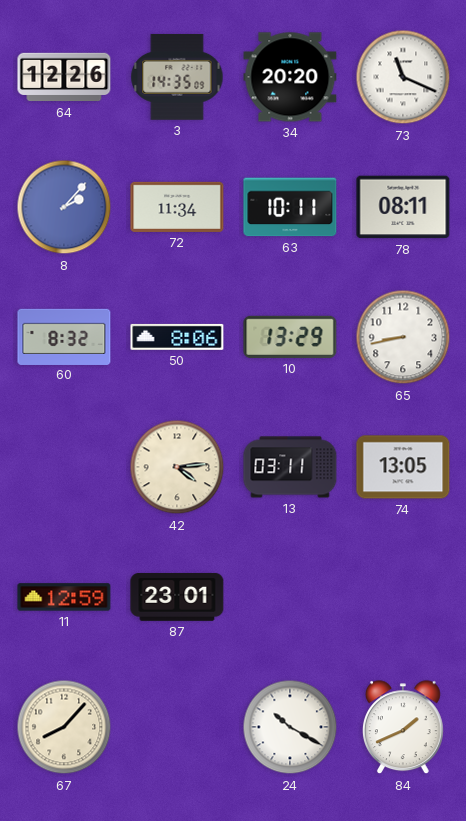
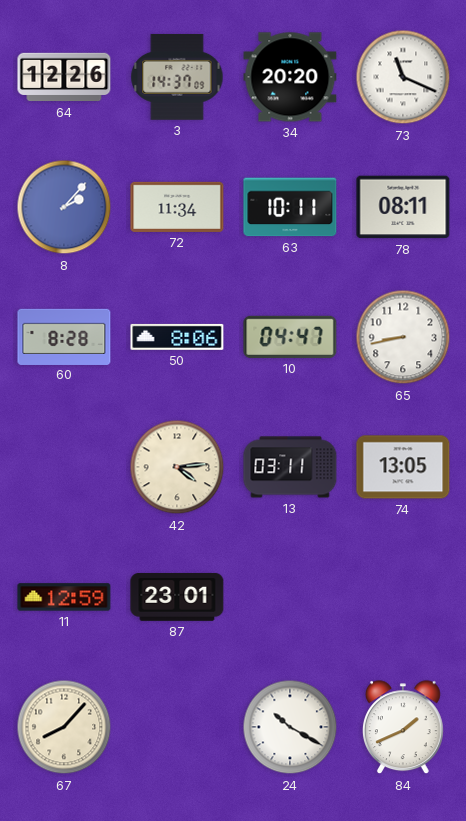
3: 14:35 -> 14:37 (177, 77)
60: 8:32 -> 8:28 (64, 336)
10: 13:29 -> 04:47 (290, 337)
